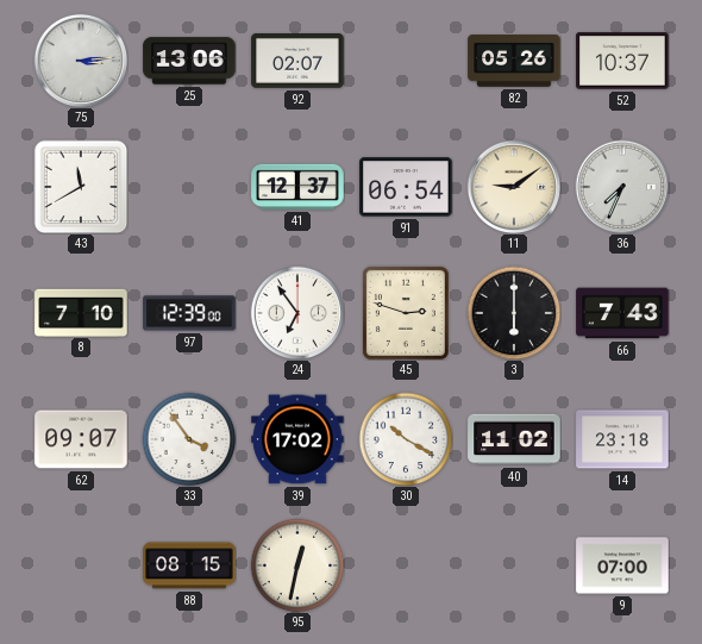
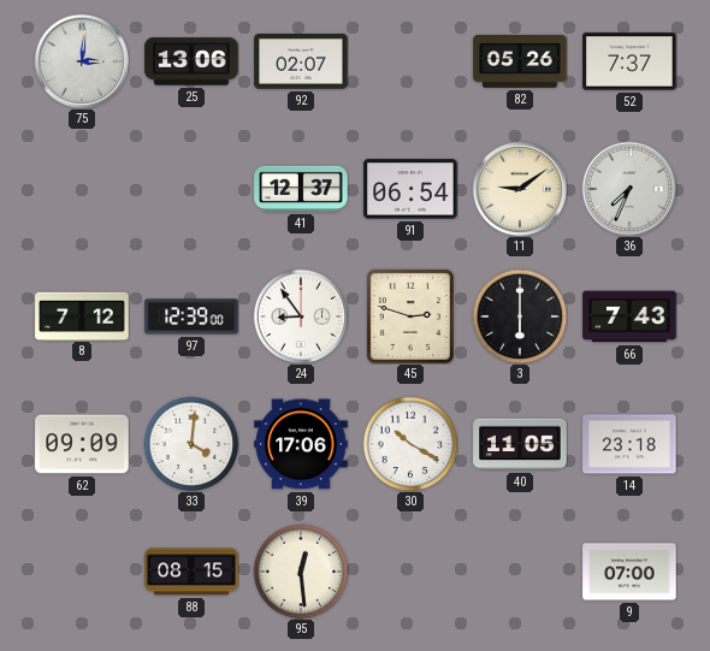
75: 3:14 -> 3:01 (82, 61)
52: 10:37 -> 7:37 (629, 61)
43: 11:40 -> none (81, 187)
8: 7:10 -> 7:12 (82, 315)
24: 6:54 -> 8:54 (301, 316)
62: 09:07 -> 09:09 (82, 444)
33: 3:54 -> 4:01 (191, 444)
39: 17:02 -> 17:06 (301, 444)
40: 11:02 -> 11:05 (520, 444)
95: 12:32 -> 12:29 (301, 572)
